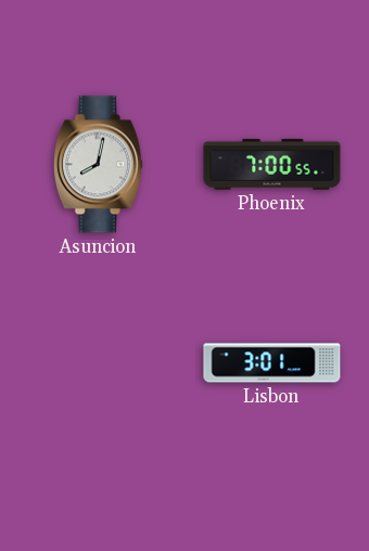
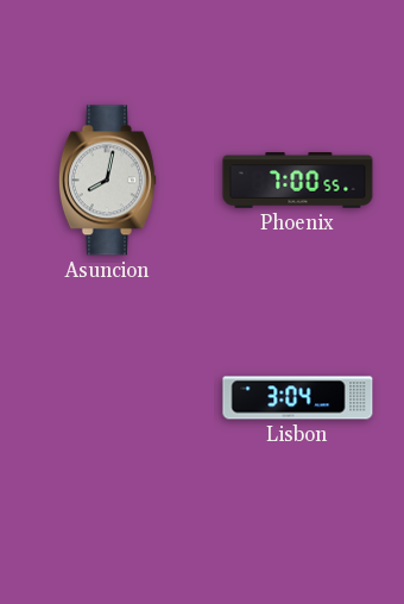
Lisbon: 3:01 -> 3:04 (298, 398)
